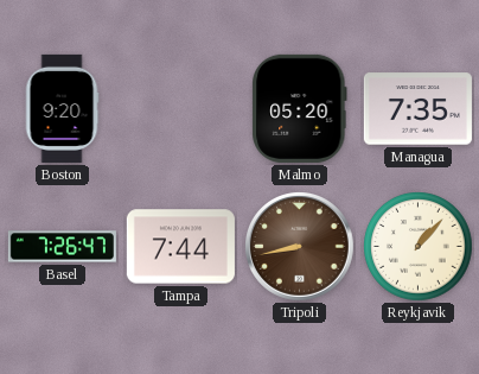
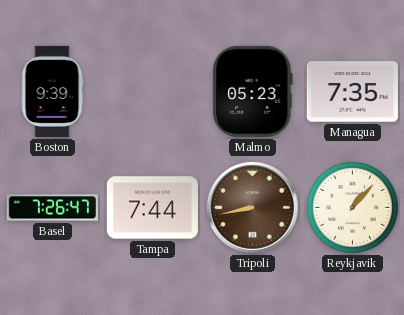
Boston: 9:20 -> 9:39 (52, 91)
Malmo: 05:20 -> 05:23 (253, 91)
